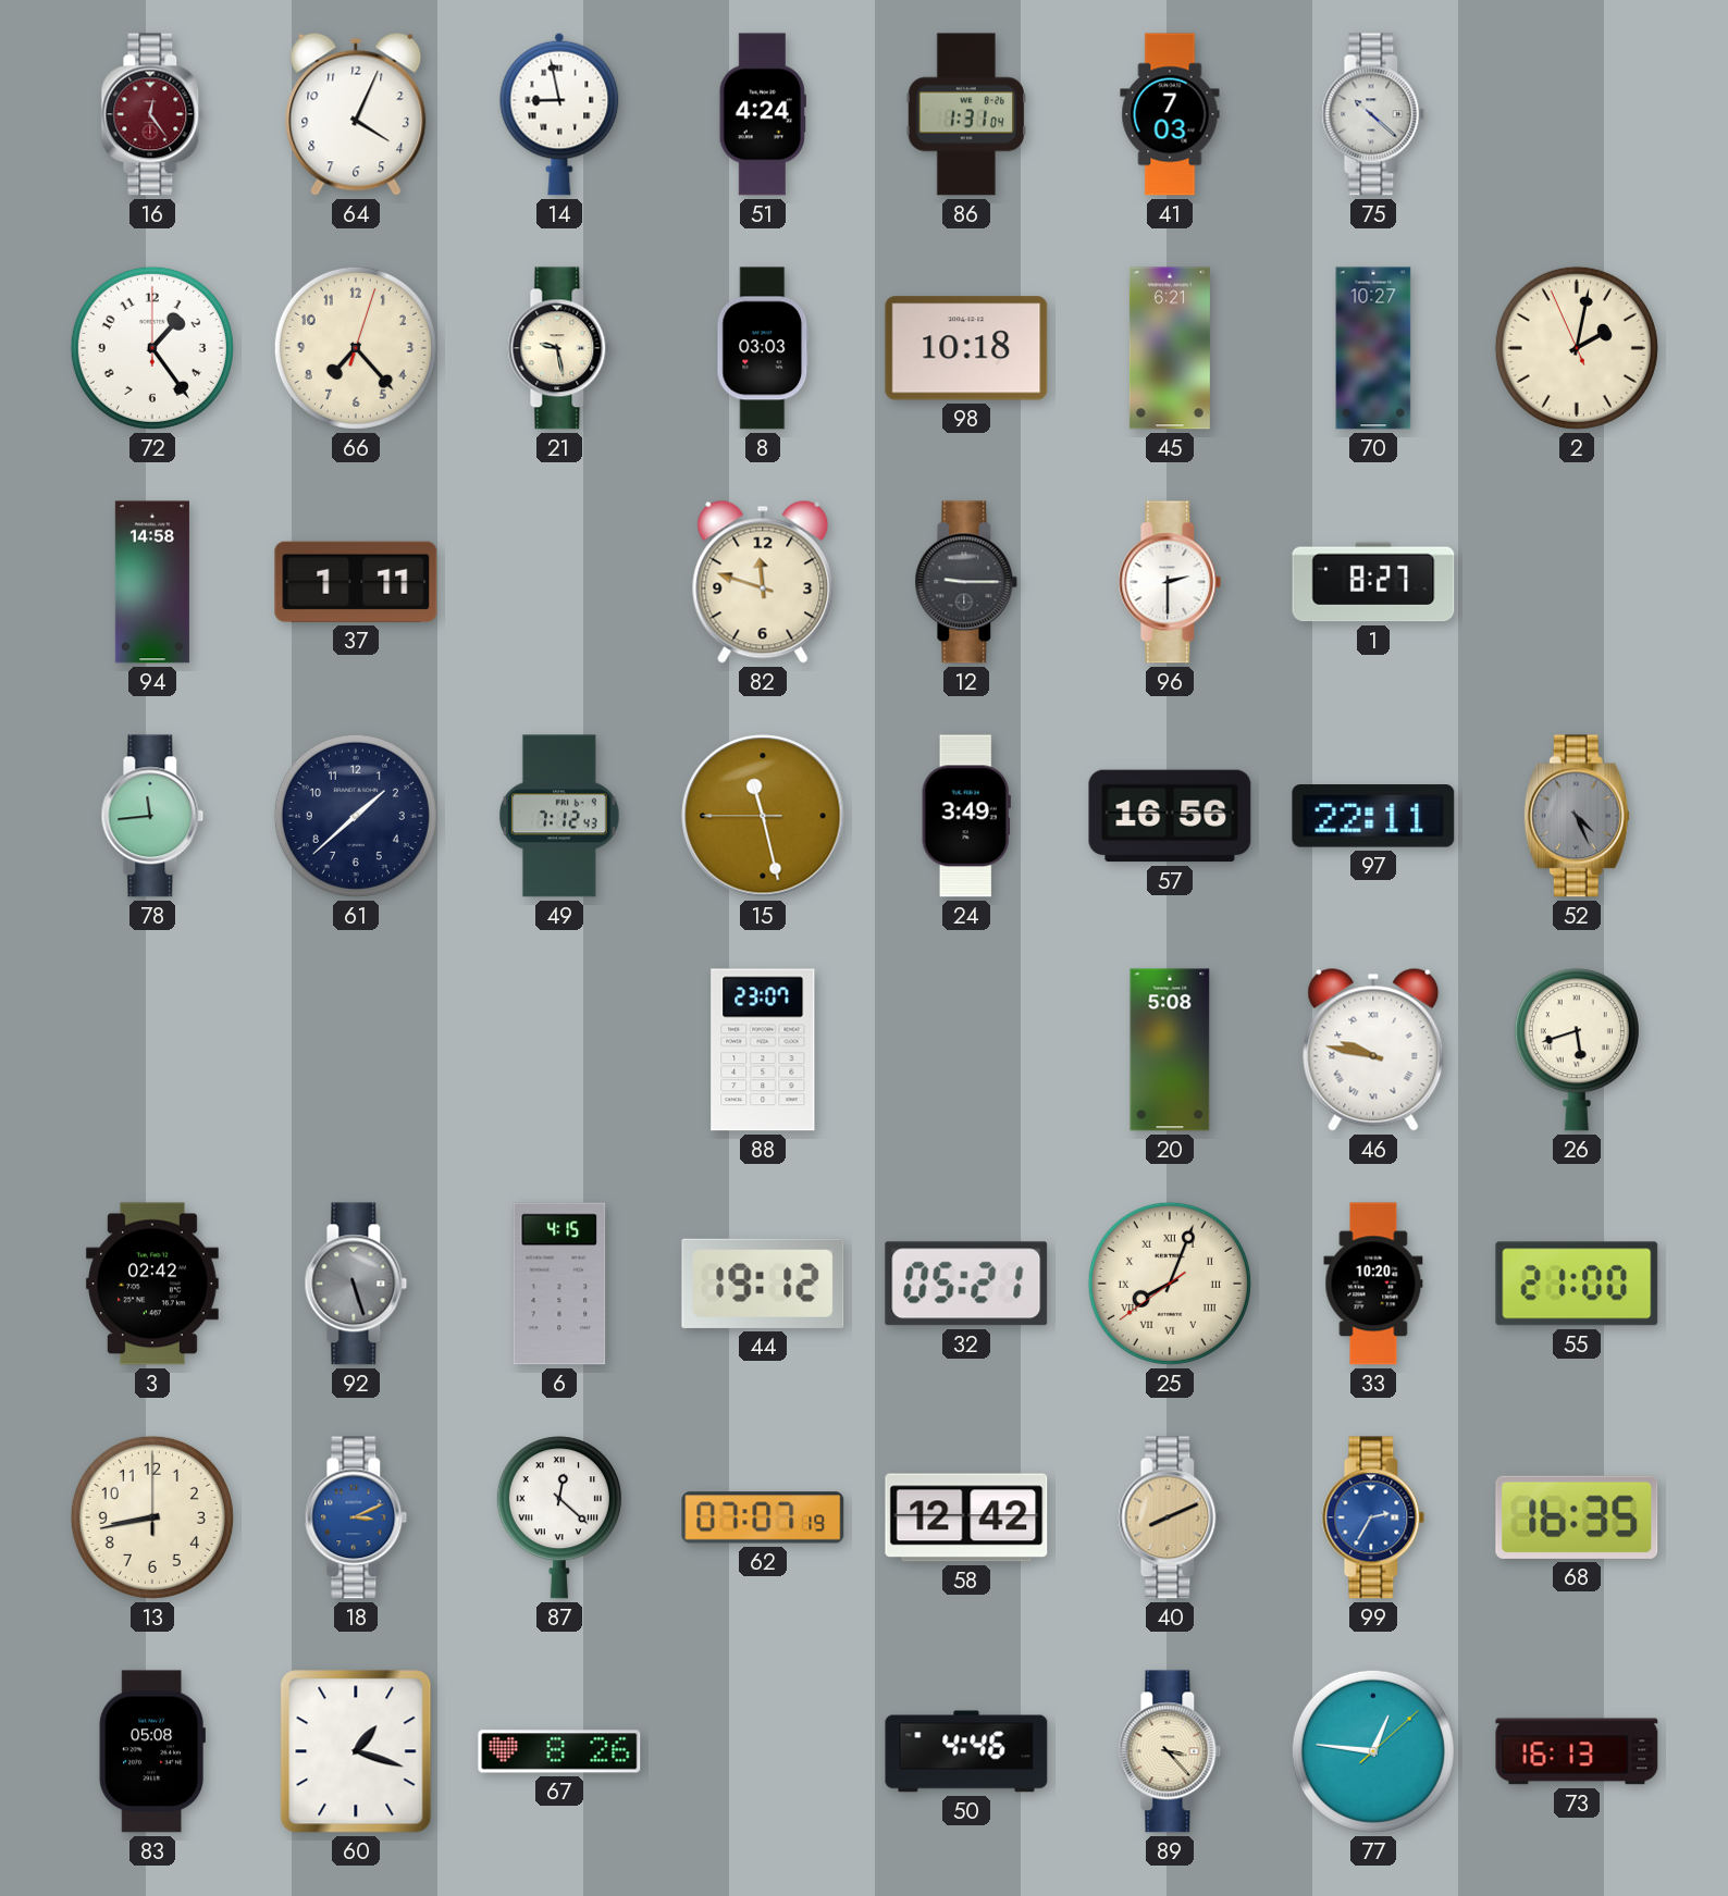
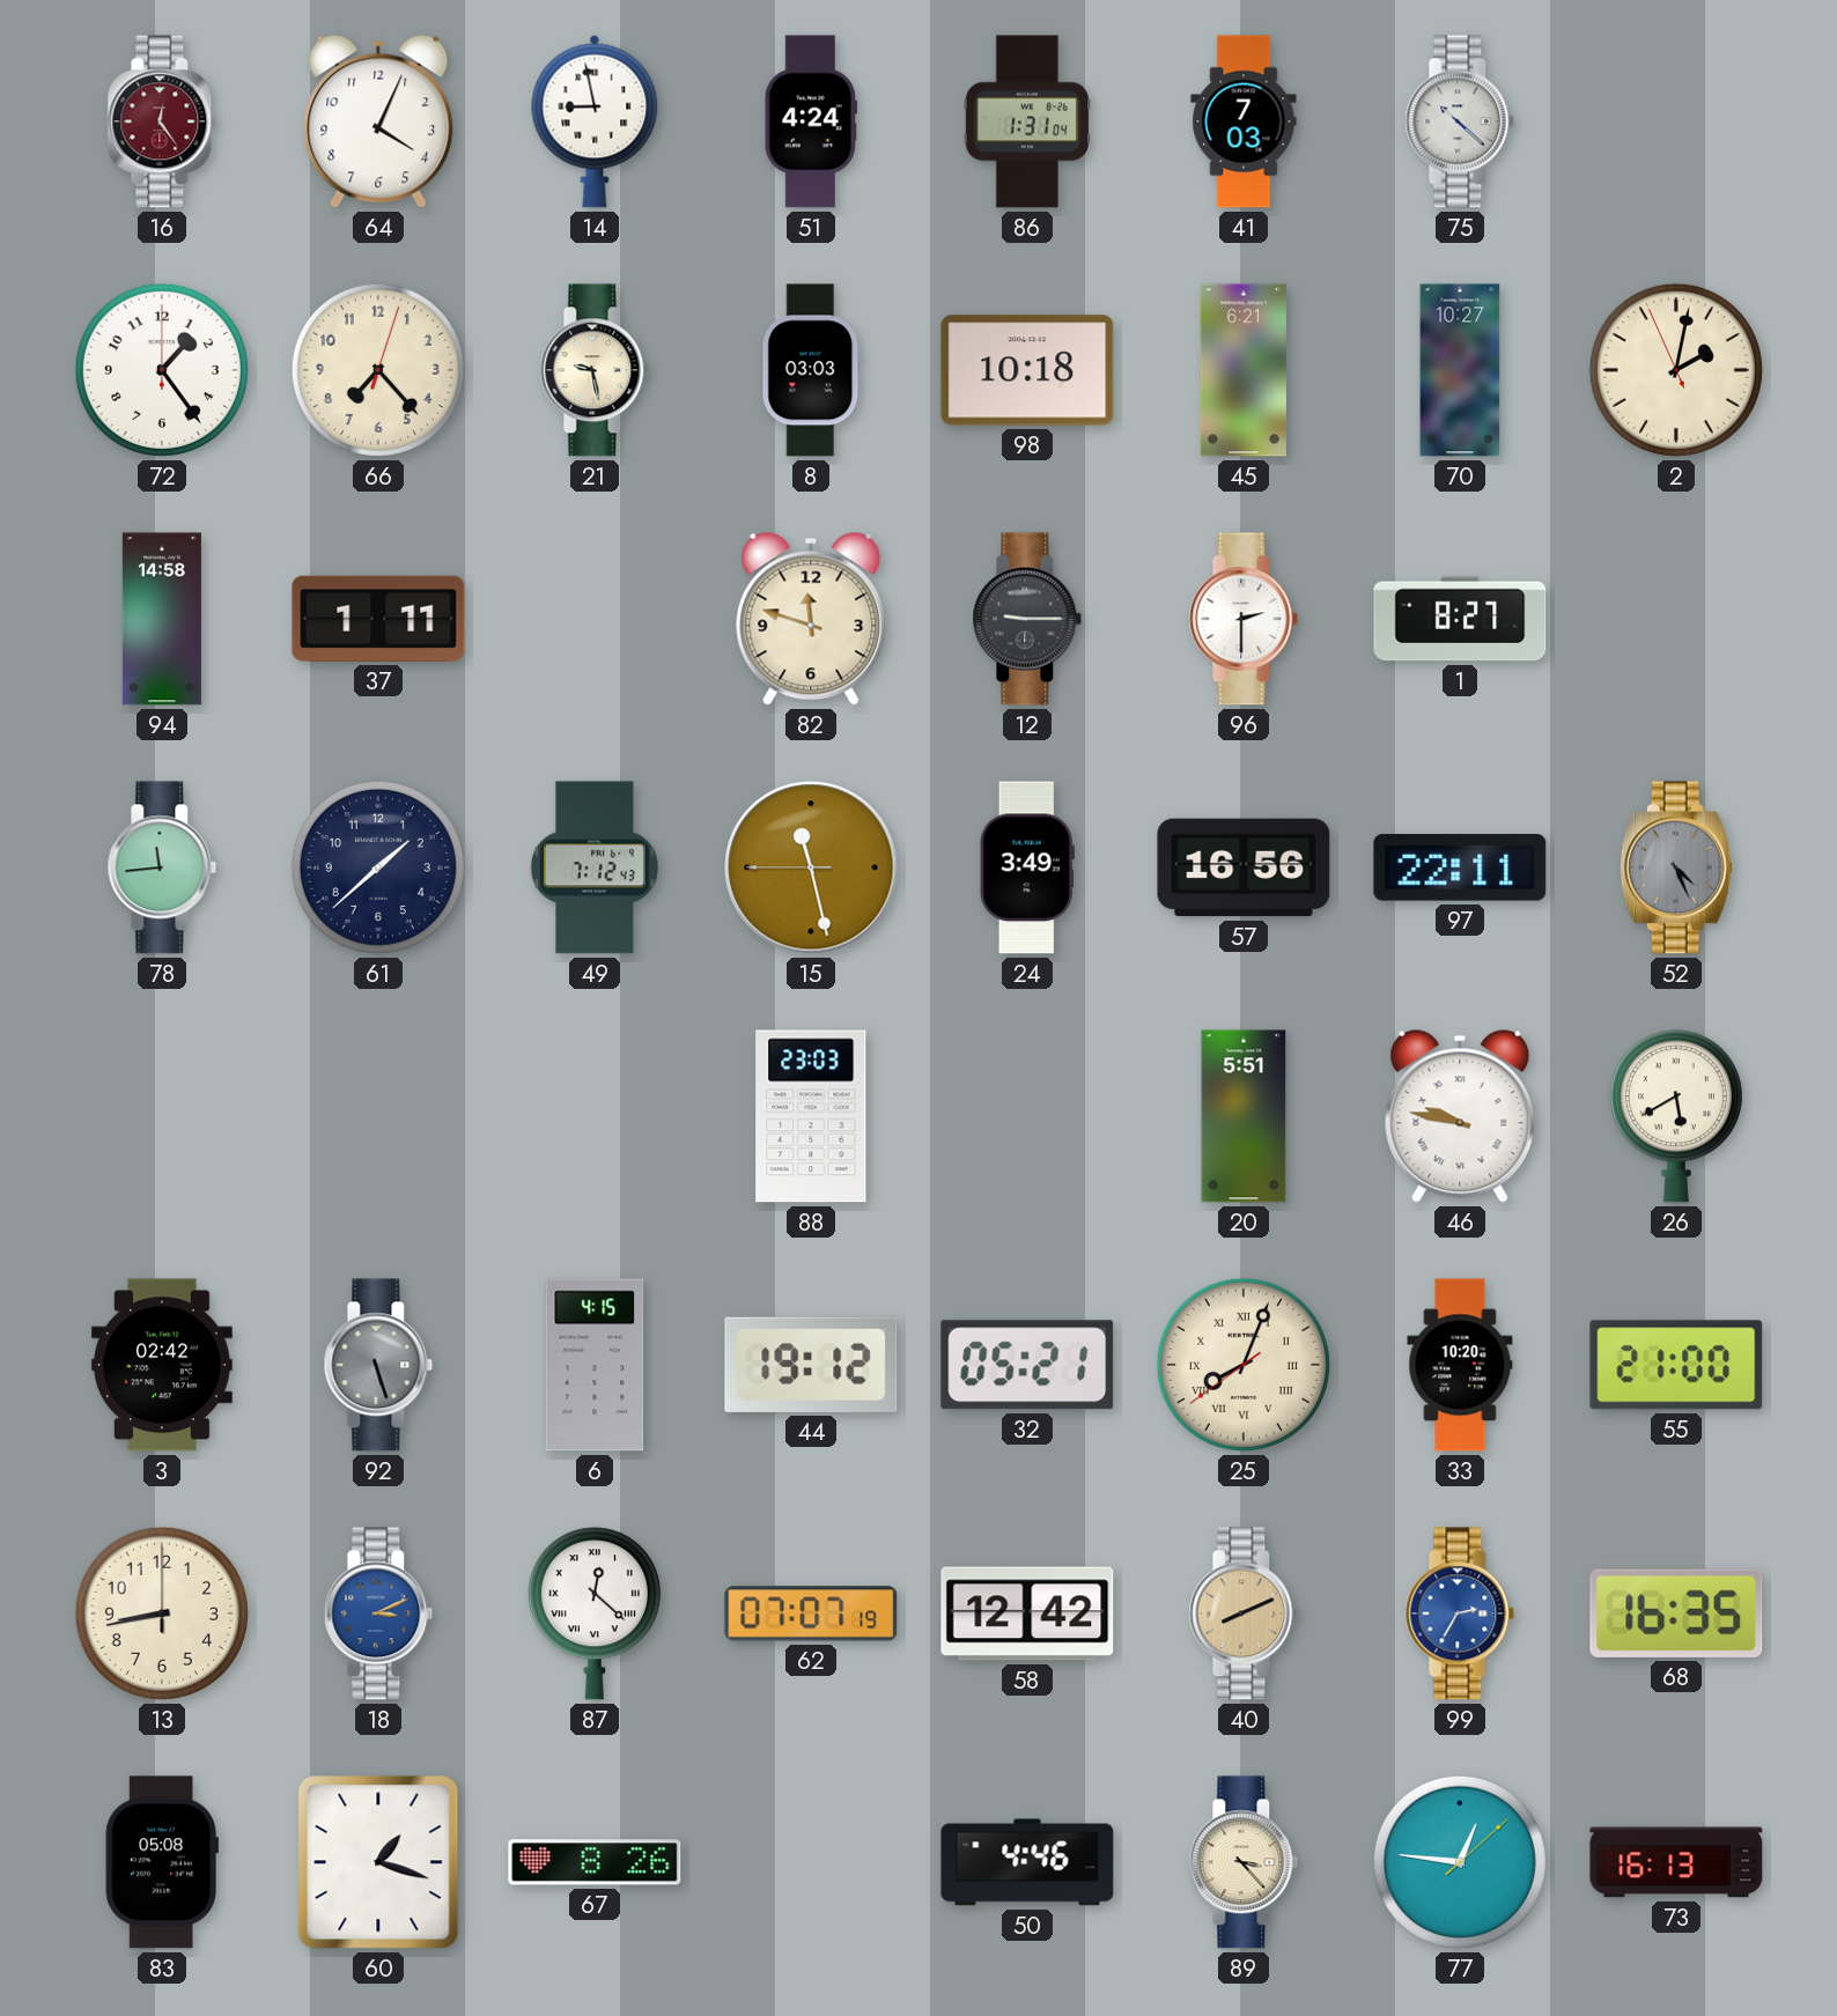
88: 23:07 -> 23:03 (811, 1116)
20: 5:08 -> 5:51 (1244, 1116)
26: 5:42 -> 5:40 (1676, 1116)
